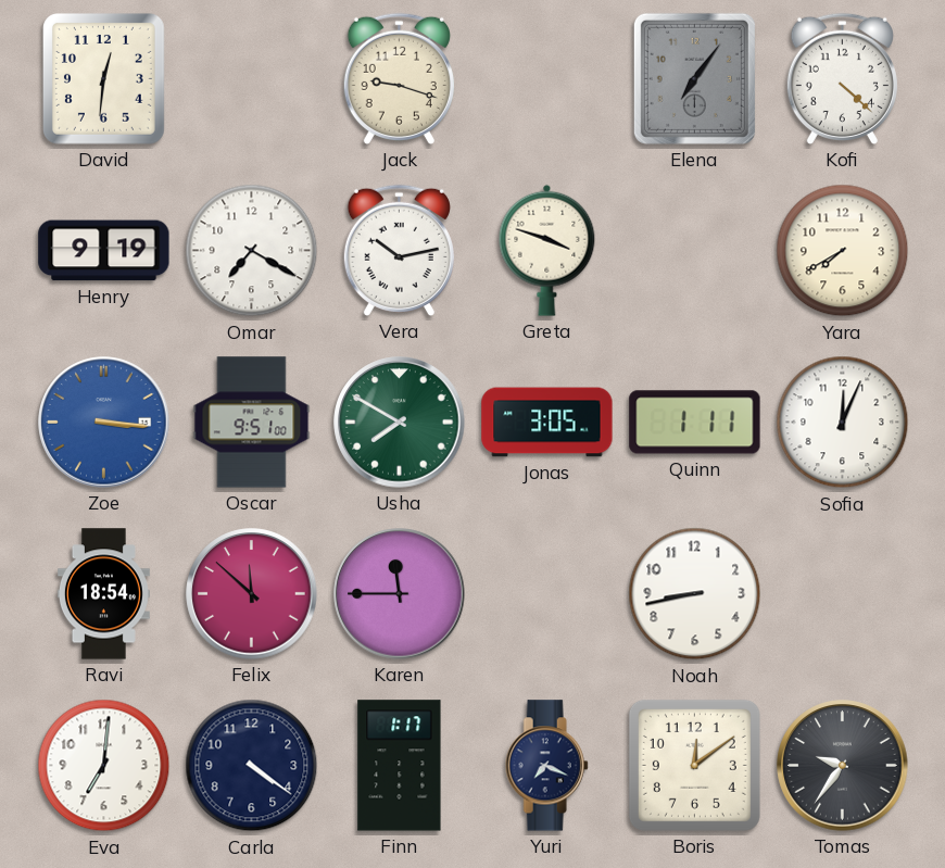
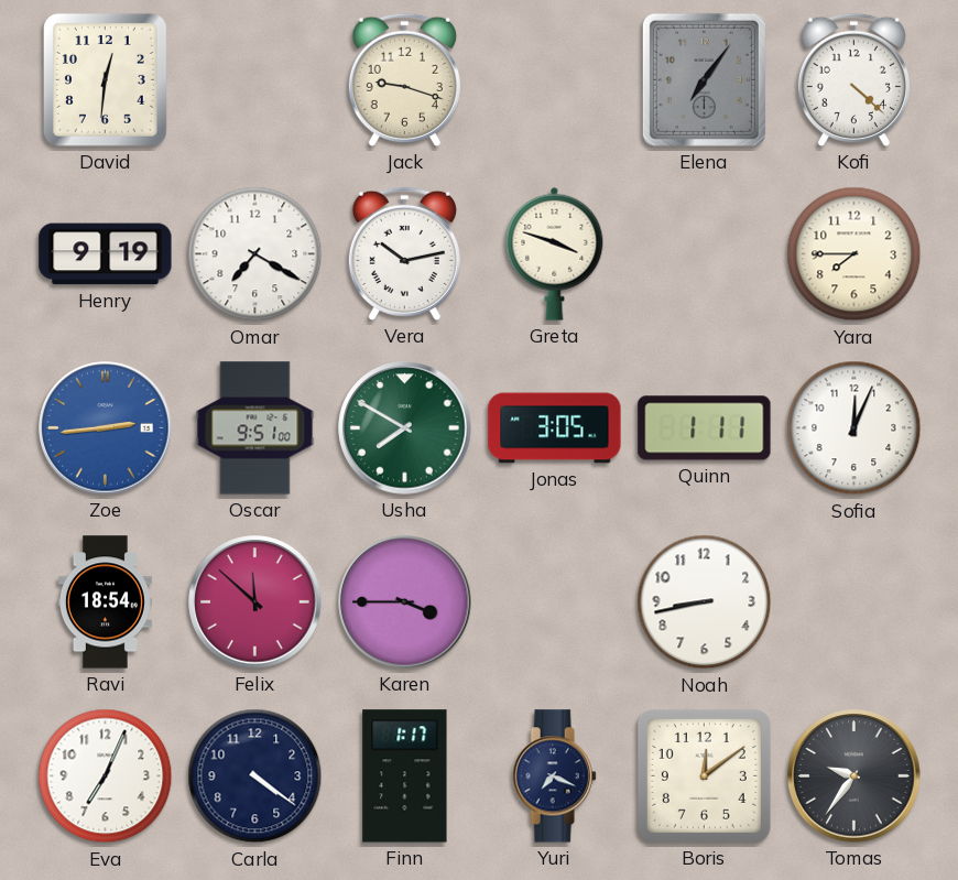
Yara: 7:40 -> 7:45 (854, 254)
Zoe: 3:16 -> 2:44 (106, 428)
Karen: 11:45 -> 3:45 (405, 602)
Eva: 7:01 -> 7:04 (106, 776)
